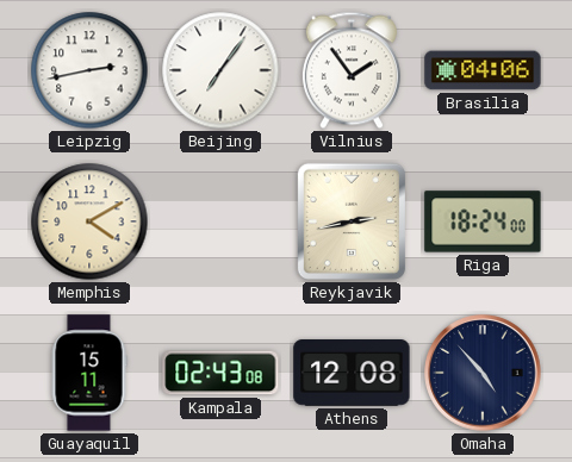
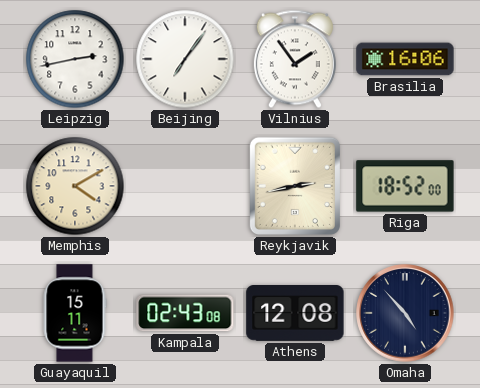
Brasilia: 04:06 -> 16:06 (405, 59)
Riga: 18:24 -> 18:52 (405, 186)
